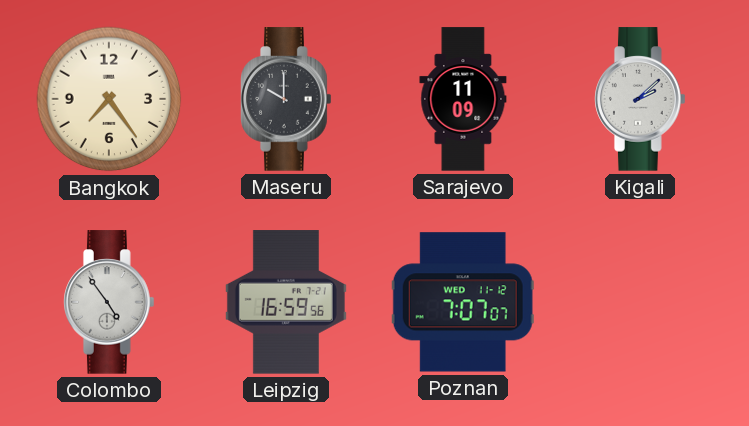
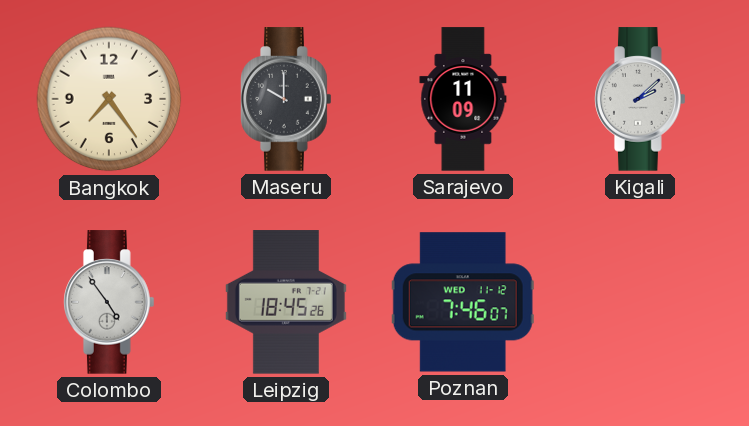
Leipzig: 16:59 -> 18:45 (286, 302)
Poznan: 7:07 -> 7:46 (463, 302)
